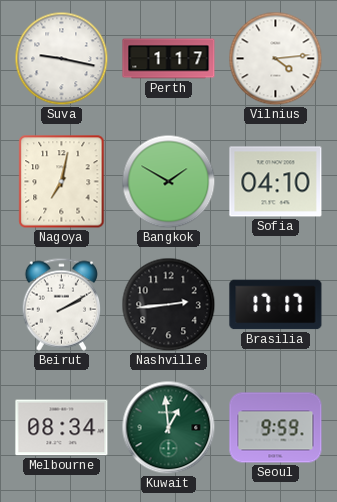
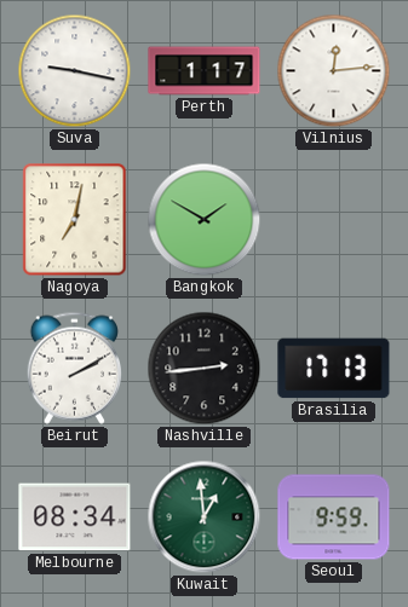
Vilnius: 4:14 -> 12:14 (334, 71)
Sofia: 04:10 -> none (276, 182)
Brasilia: 17:17 -> 17:13 (334, 369)
